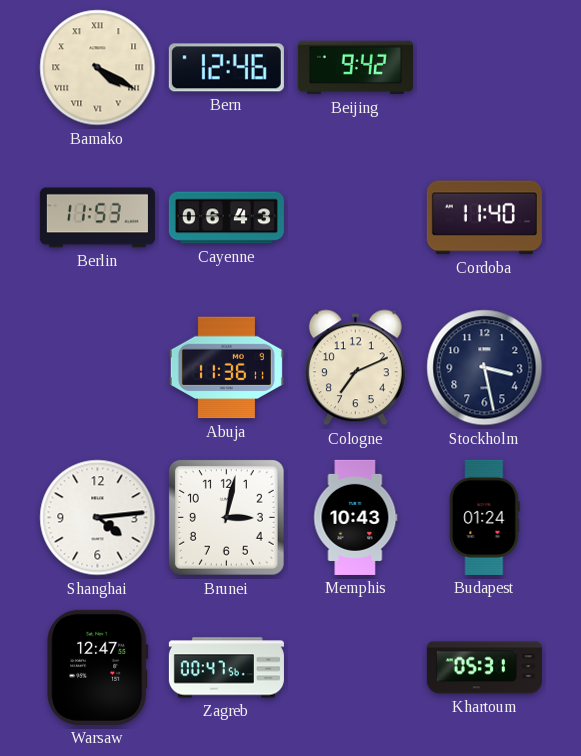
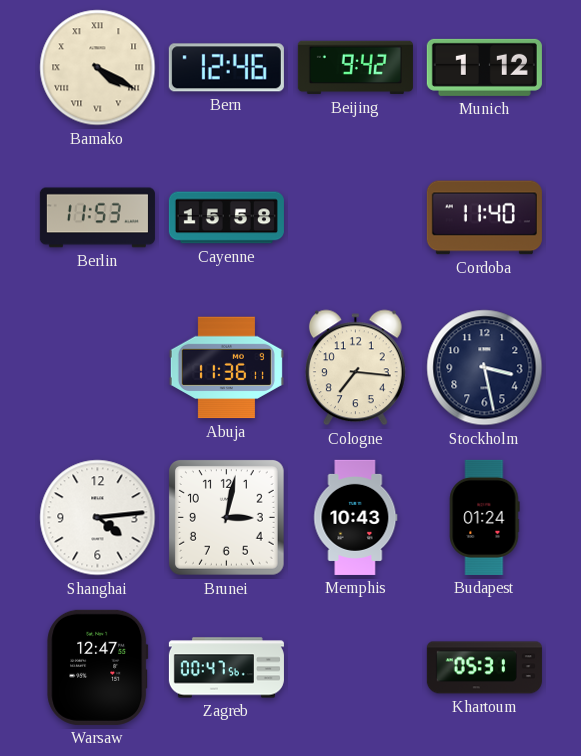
Munich: none -> 1:12 (484, 67)
Cayenne: 06:43 -> 15:58 (226, 218)
Cologne: 7:11 -> 7:16 (355, 368)
